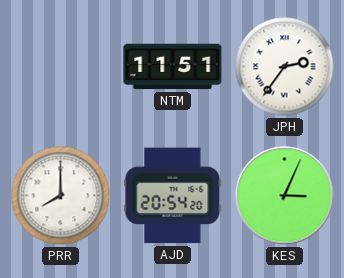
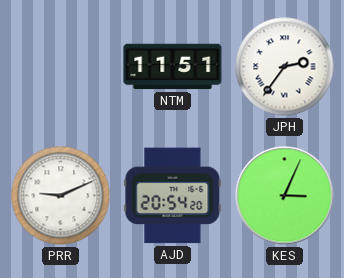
PRR: 8:00 -> 9:11 (61, 196)
